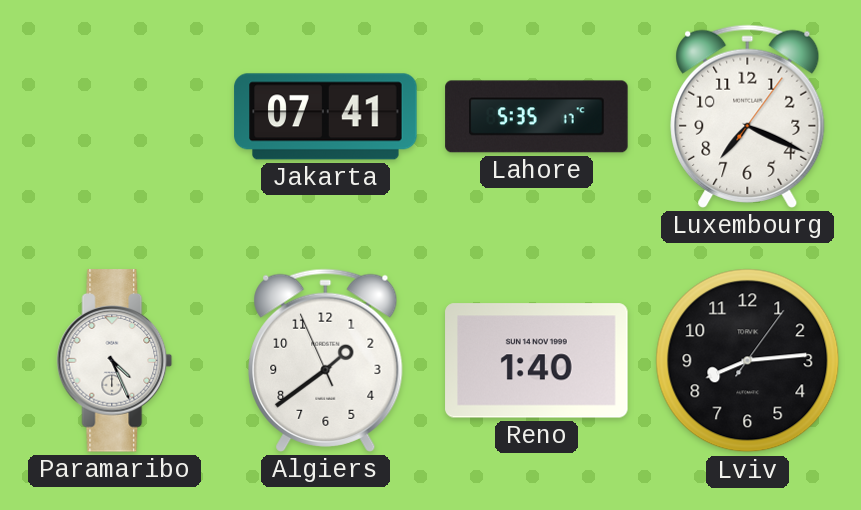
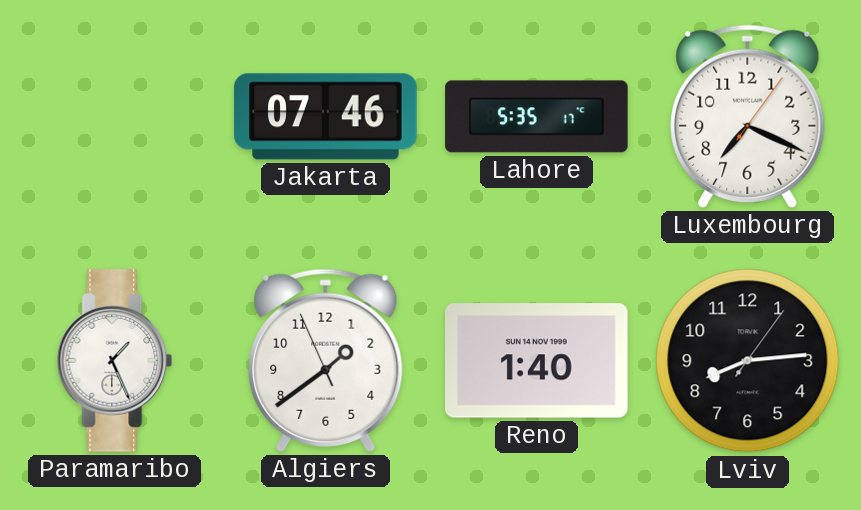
Jakarta: 07:41 -> 07:46 (326, 117)
Paramaribo: 4:26 -> 1:26 (115, 361)
